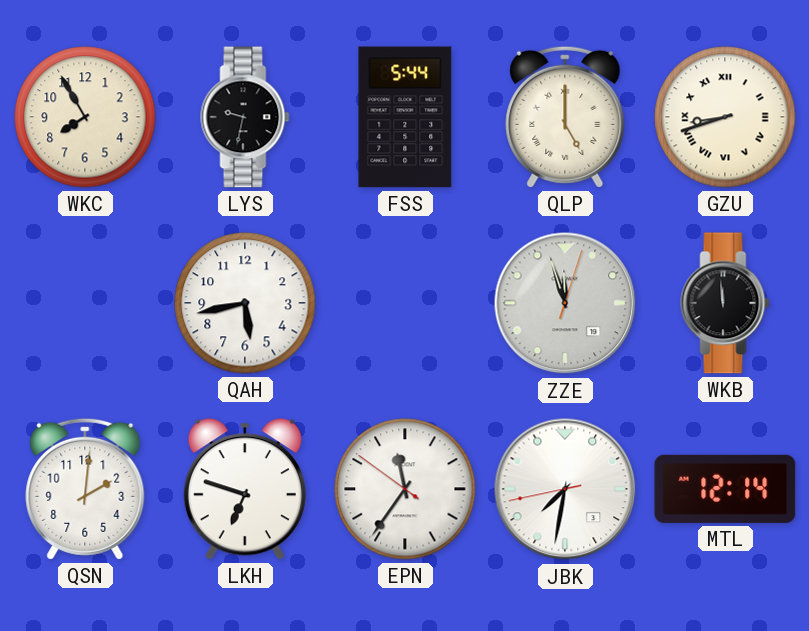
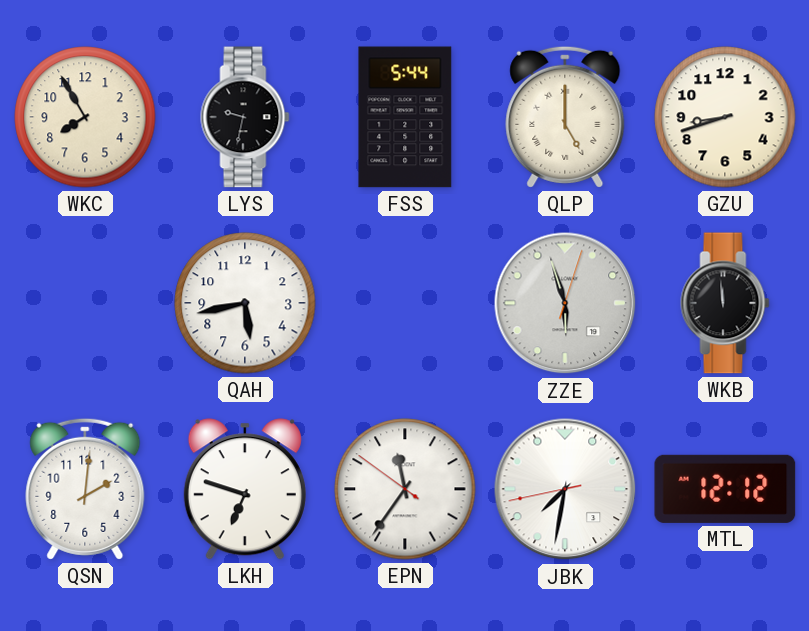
GZU numerals: Roman -> Arabic (725, 117)
ZZE: 11:57 -> 5:57 (565, 303)
MTL: 12:14 -> 12:12 (725, 489)
